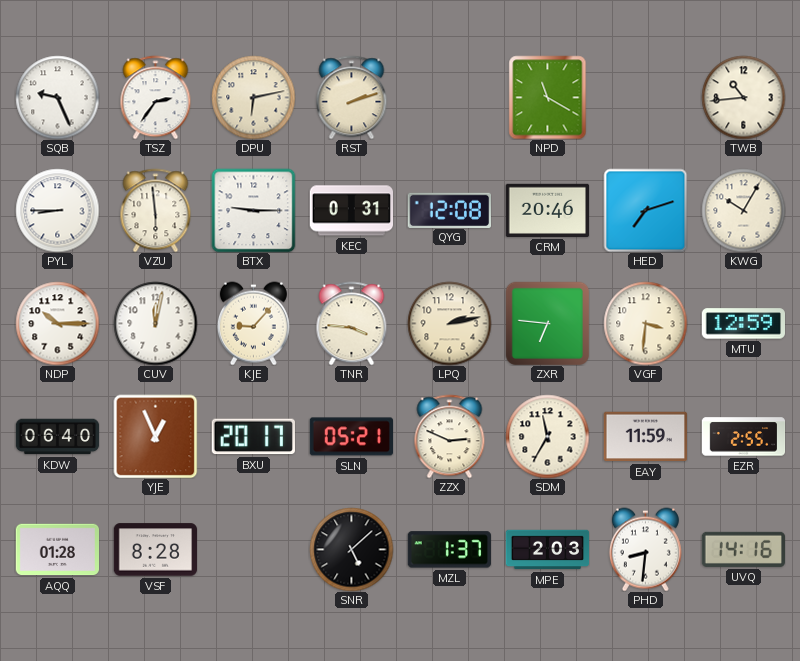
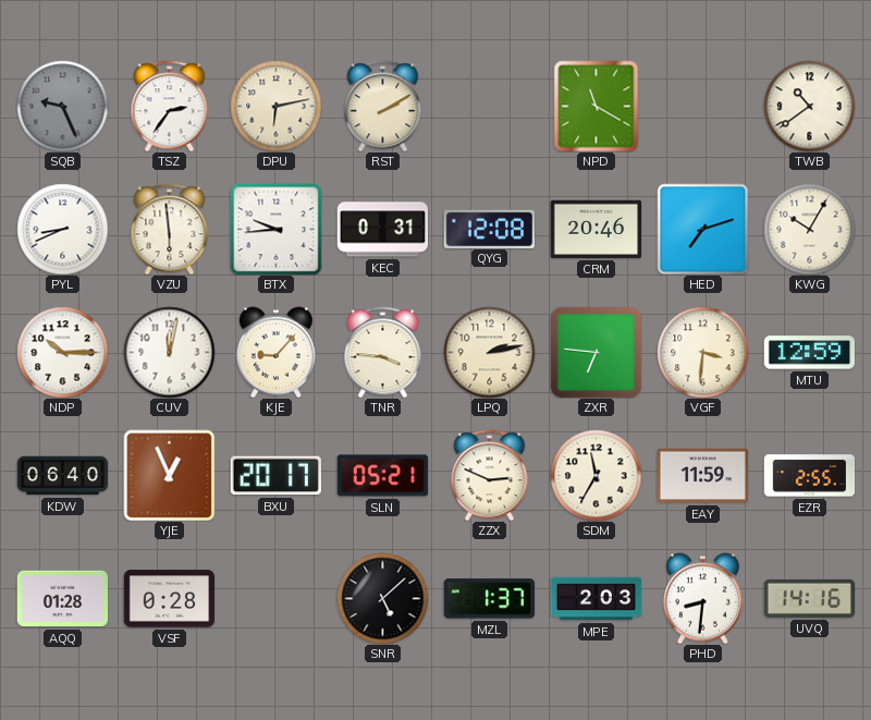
SQB dial: white -> grey (62, 106)
RST: 2:12 -> 2:10 (383, 106)
TWB: 10:44 -> 10:39 (809, 106)
PYL: 8:45 -> 8:41 (62, 229)
BTX: 9:15 -> 9:44 (275, 229)
VSF: 8:28 -> 0:28 (169, 599)
